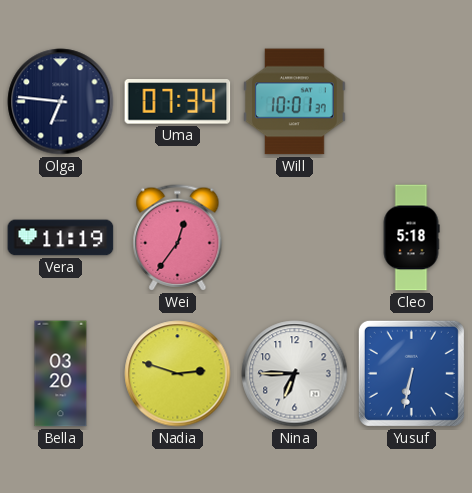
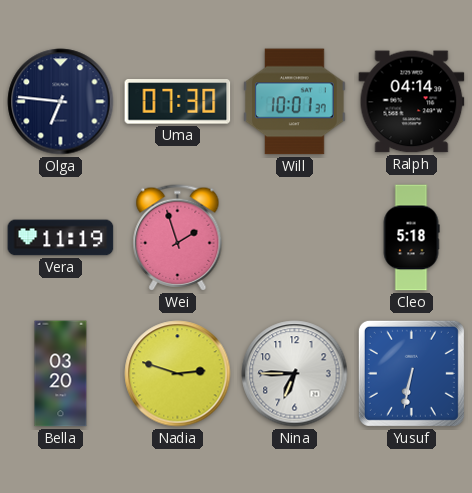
Uma: 07:34 -> 07:30 (178, 102)
Ralph: none -> 04:14 (412, 102)
Wei: 12:36 -> 1:57 (178, 238)
